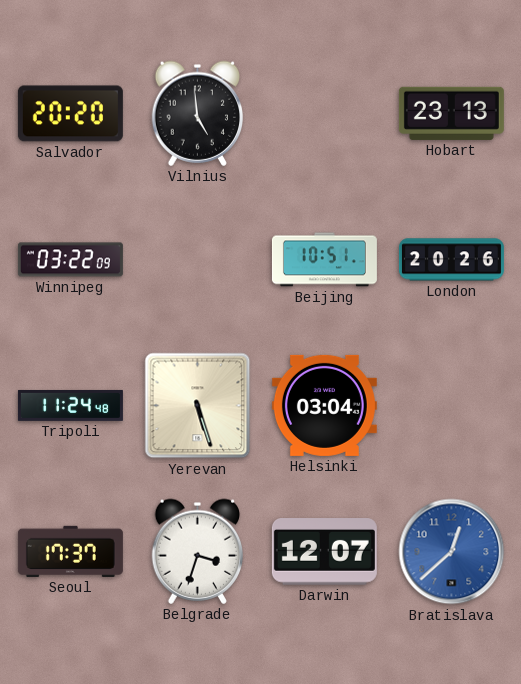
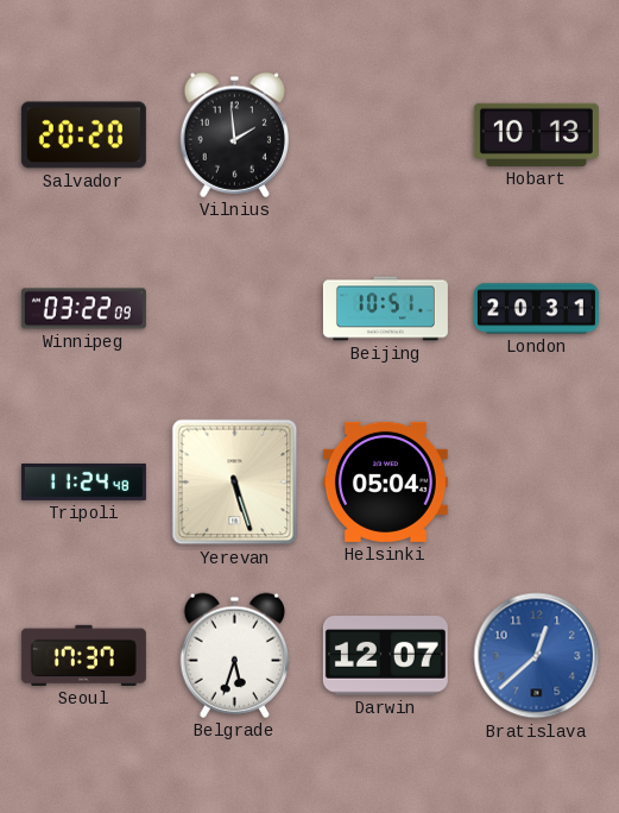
Vilnius: 4:59 -> 1:59 (234, 134)
Hobart: 23:13 -> 10:13 (536, 134)
London: 20:26 -> 20:31 (536, 309)
Helsinki: 03:04 -> 05:04 (385, 481)
Belgrade: 3:33 -> 5:33 (234, 655)
